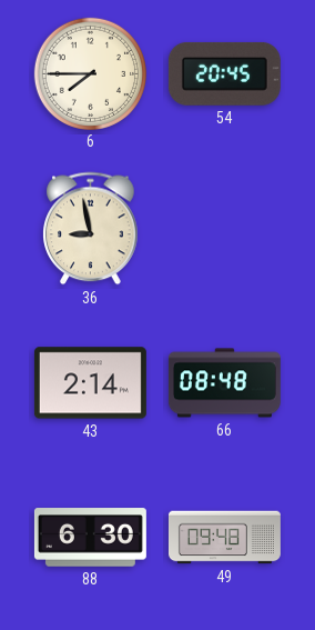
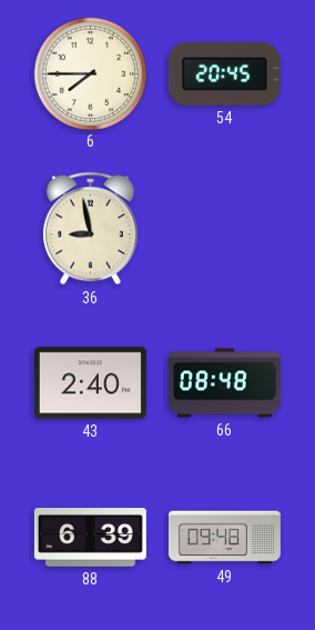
43: 2:14 -> 2:40 (90, 383)
88: 6:30 -> 6:39 (90, 538)
